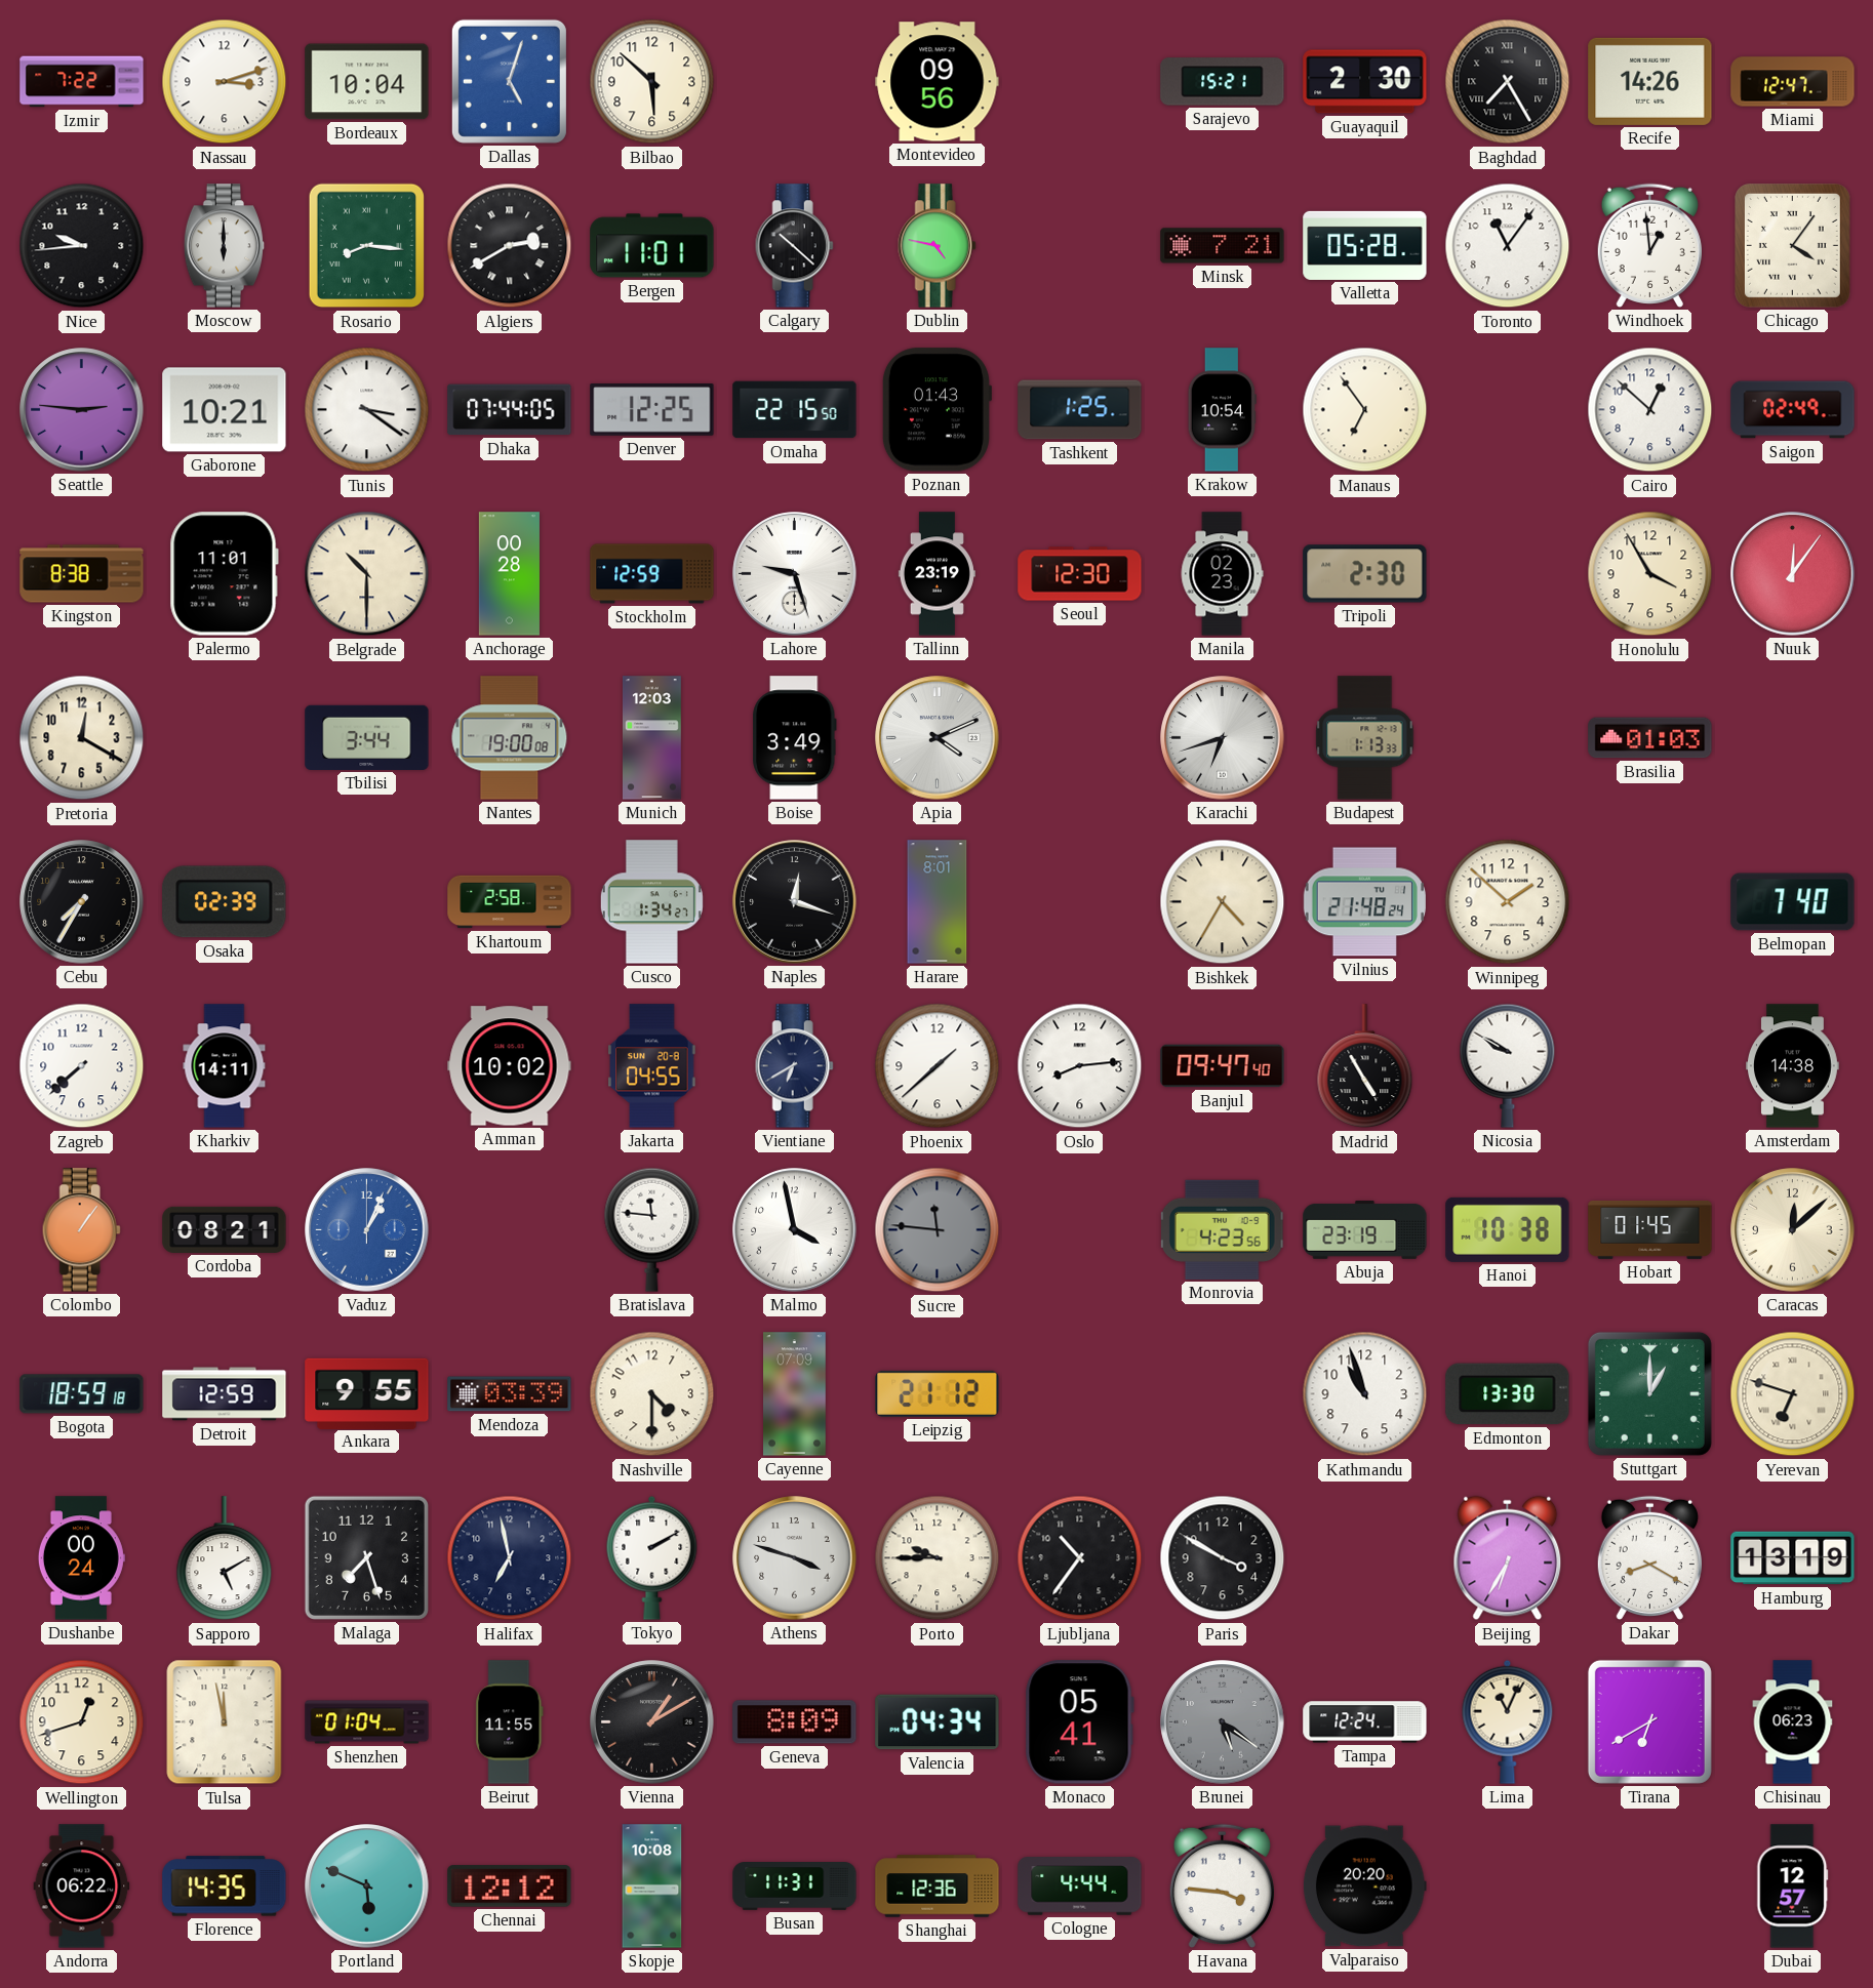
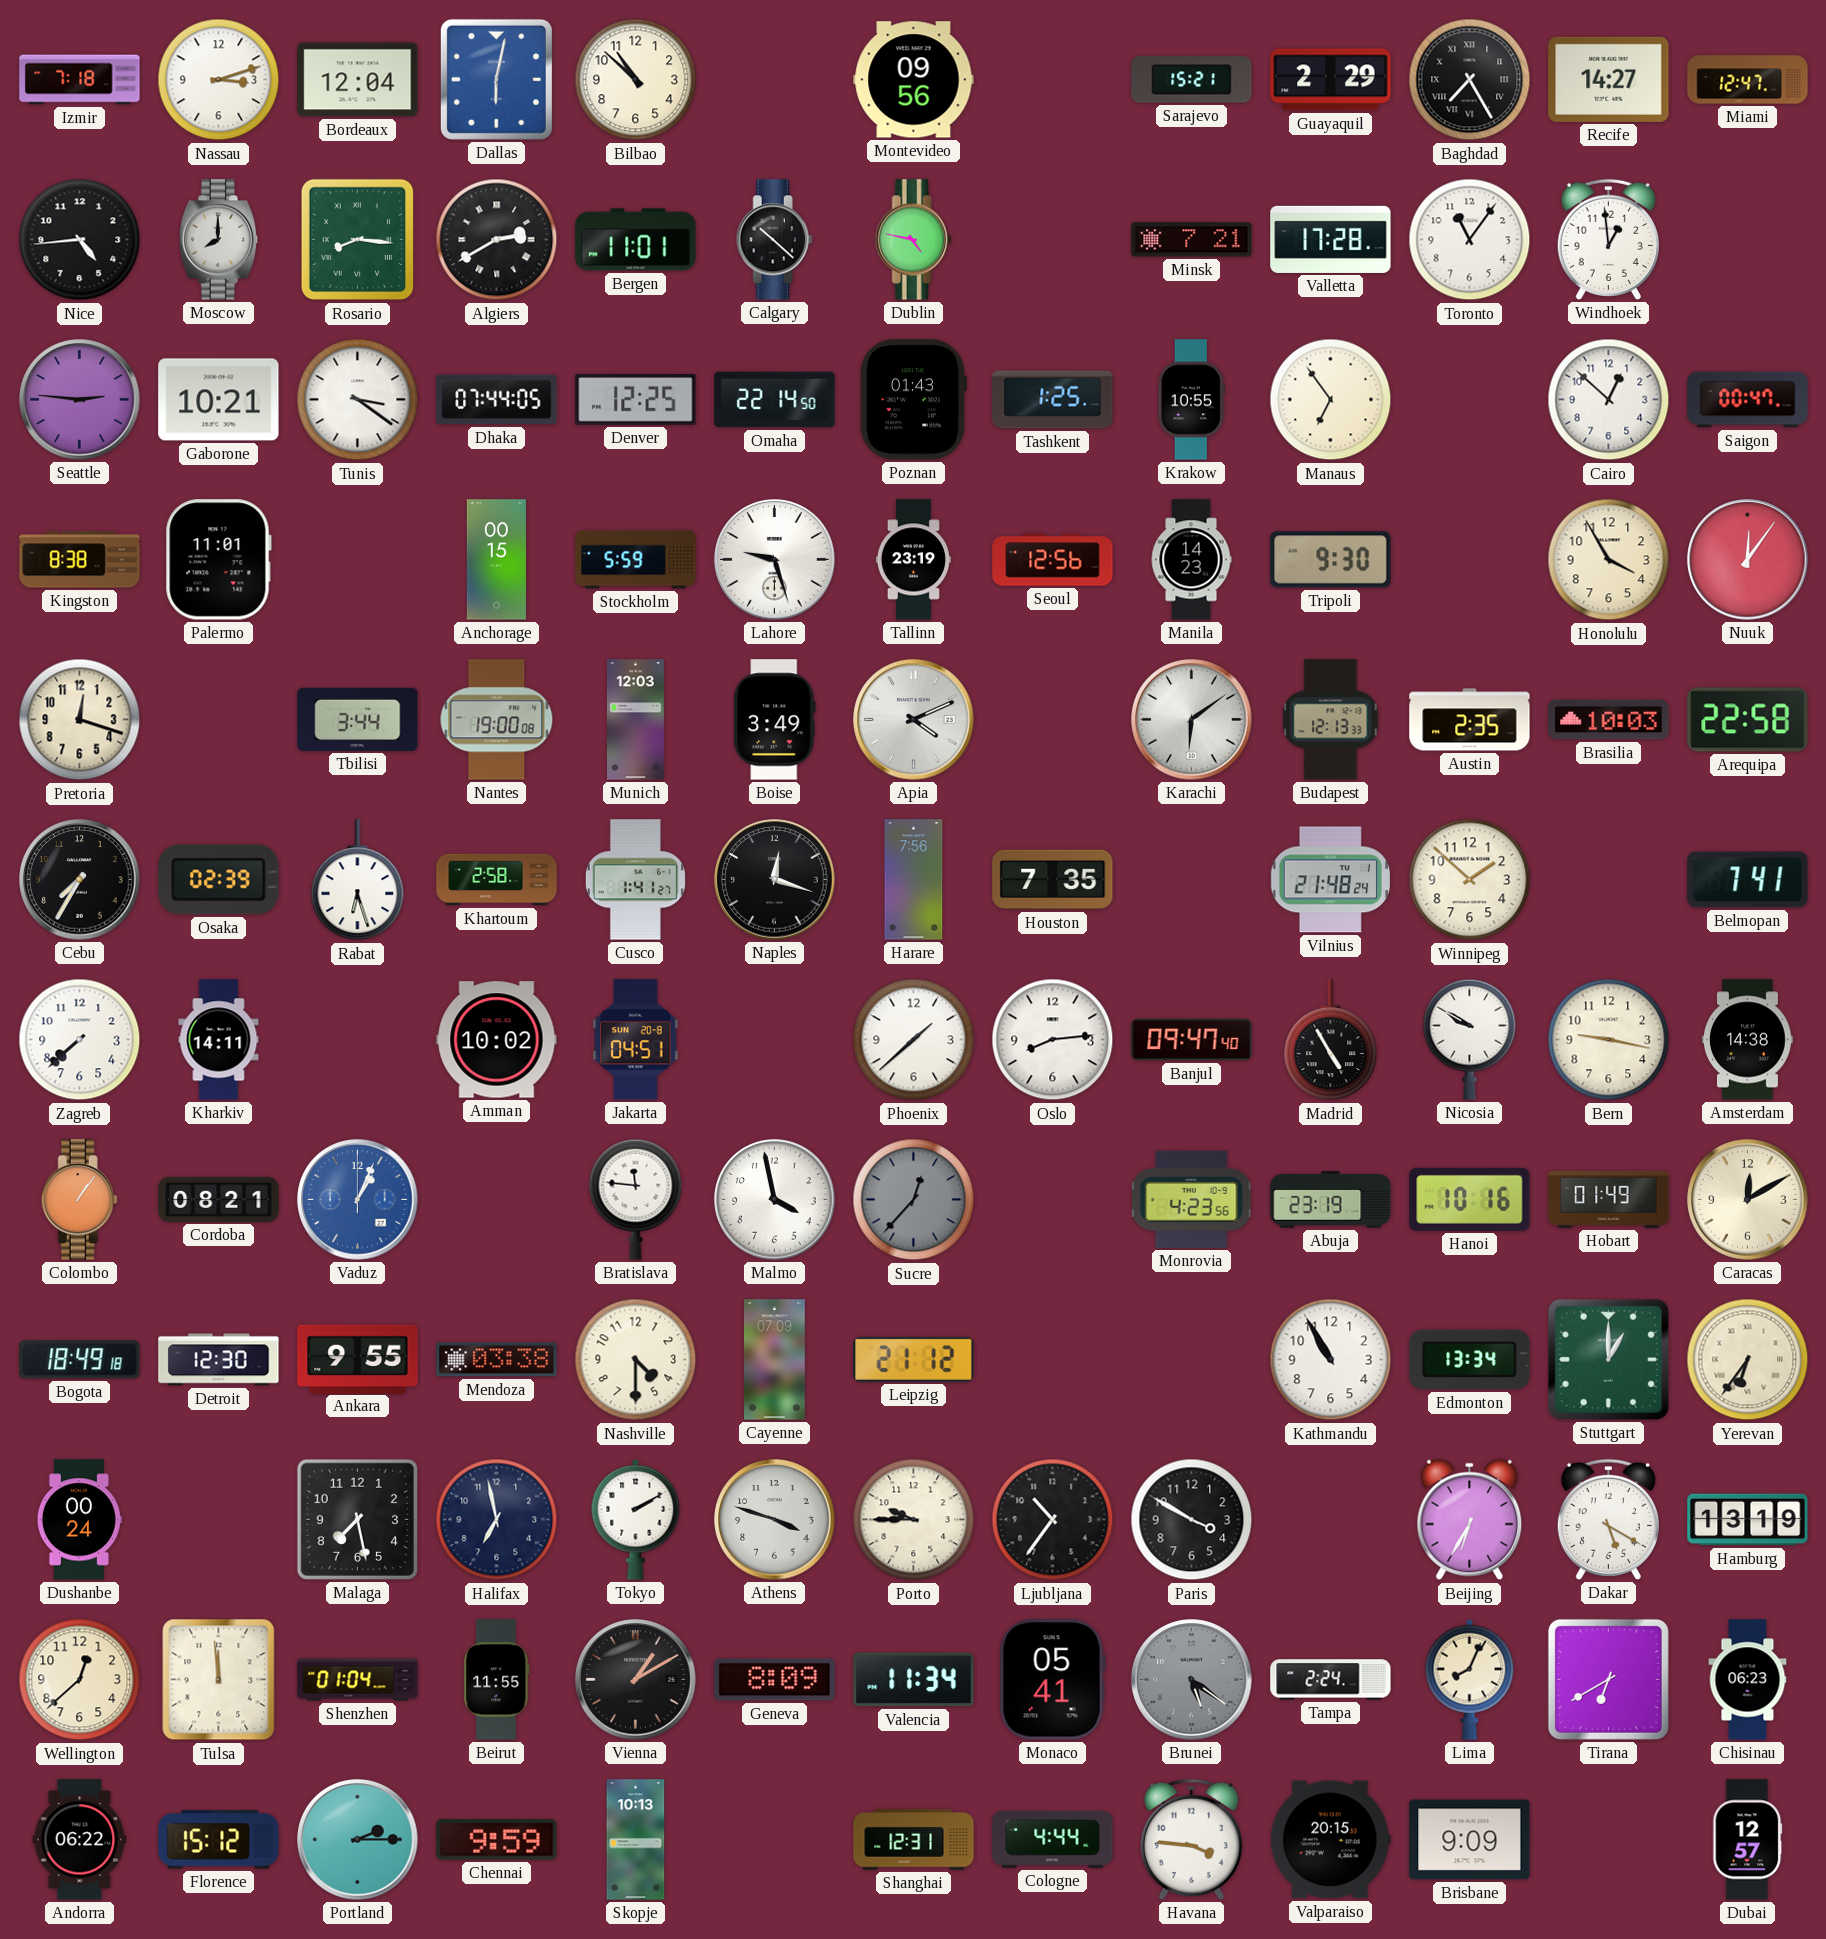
Izmir: 7:22 -> 7:18 (80, 80)
Bordeaux: 10:04 -> 12:04 (358, 80)
Dallas: 5:03 -> 6:02 (496, 79)
Bilbao: 5:52 -> 10:52 (636, 80)
Guayaquil: 2:30 -> 2:29 (1331, 80)
Recife: 14:26 -> 14:27 (1609, 79)
Nice: 9:44 -> 4:44 (80, 240)
Moscow: 6:00 -> 8:00 (219, 240)
Valletta: 05:28 -> 17:28 (1331, 239)
Chicago: 4:06 -> none (1792, 245)
Omaha: 22:15 -> 22:14 (775, 400)
Krakow: 10:54 -> 10:55 (1191, 400)
Saigon: 02:49 -> 00:47 (1748, 400)
Belgrade: 10:30 -> none (367, 574)
Anchorage: 00:28 -> 00:15 (496, 560)
Stockholm: 12:59 -> 5:59 (636, 560)
Seoul: 12:30 -> 12:56 (1053, 560)
Manila: 02:23 -> 14:23 (1191, 560)
Tripoli: 2:30 -> 9:30 (1331, 560)
Pretoria: 12:20 -> 12:18 (80, 720)
Karachi: 6:42 -> 6:09 (1192, 720)
Budapest: 1:13 -> 12:13 (1331, 720)
Austin: none -> 2:35 (1470, 720)
Brasilia: 01:03 -> 10:03 (1609, 720)
Arequipa: none -> 22:58 (1748, 720)
Rabat: none -> 6:27 (358, 880)
Cusco: 1:34 -> 1:41 (635, 880)
Harare: 8:01 -> 7:56 (914, 880)
Houston: none -> 7:35 (1053, 880)
Bishkek: 4:35 -> none (1223, 902)
Belmopan: 7:40 -> 7:41 (1748, 880)
Jakarta: 04:55 -> 04:51 (636, 1040)
Vientiane: 6:40 -> none (794, 1066)
Bern: none -> 9:17 (1609, 1040)
Sucre: 11:46 -> 12:37 (914, 1200)
Hanoi: 10:38 -> 10:16 (1470, 1199)
Hobart: 01:45 -> 01:49 (1609, 1199)
Caracas: 12:08 -> 12:10 (1748, 1200)
Bogota: 18:59 -> 18:49 (80, 1360)
Detroit: 12:59 -> 12:30 (219, 1360)
Mendoza: 03:39 -> 03:38 (497, 1360)
Kathmandu: 10:57 -> 10:55 (1331, 1360)
Edmonton: 13:30 -> 13:34 (1470, 1360)
Yerevan: 6:48 -> 6:36 (1748, 1360)
Sapporo: 5:10 -> none (225, 1558)
Malaga: 7:27 -> 7:28 (357, 1519)
Dakar: 8:20 -> 5:20 (1608, 1519)
Wellington: 12:42 -> 12:38 (80, 1680)
Tulsa: 11:58 -> 11:59 (219, 1680)
Valencia: 04:34 -> 11:34 (914, 1680)
Tampa: 12:24 -> 2:24 (1331, 1680)
Lima: 11:04 -> 8:04 (1470, 1679)
Florence: 14:35 -> 15:12 (219, 1840)
Portland: 5:49 -> 2:15 (358, 1840)
Chennai: 12:12 -> 9:59 (497, 1840)
Skopje: 10:08 -> 10:13 (636, 1840)
Busan: 11:31 -> none (795, 1886)
Shanghai: 12:36 -> 12:31 (914, 1840)
Valparaiso: 20:20 -> 20:15 (1330, 1840)
Brisbane: none -> 9:09 (1470, 1840)
